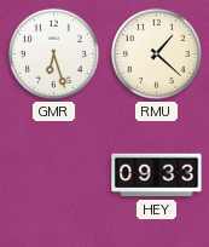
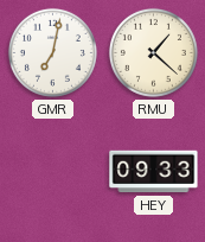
GMR: 6:27 -> 7:02 (52, 52)
